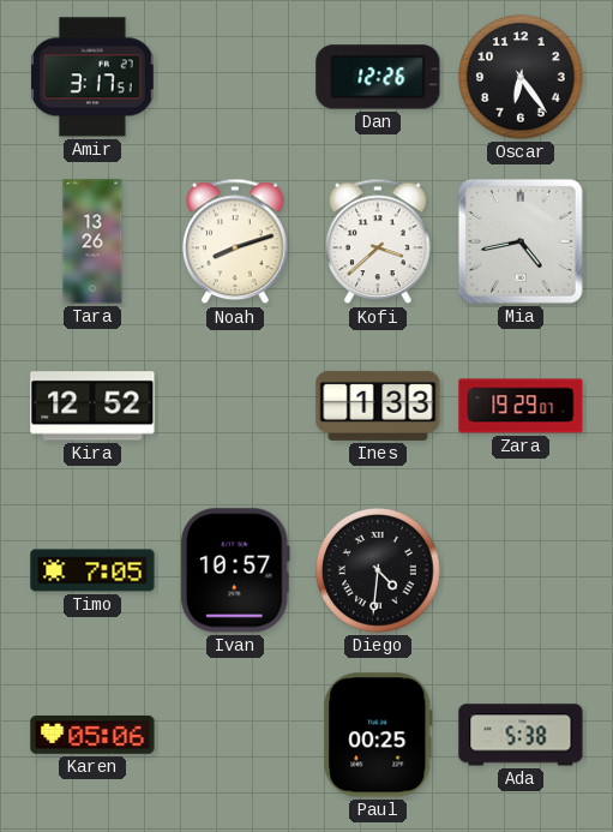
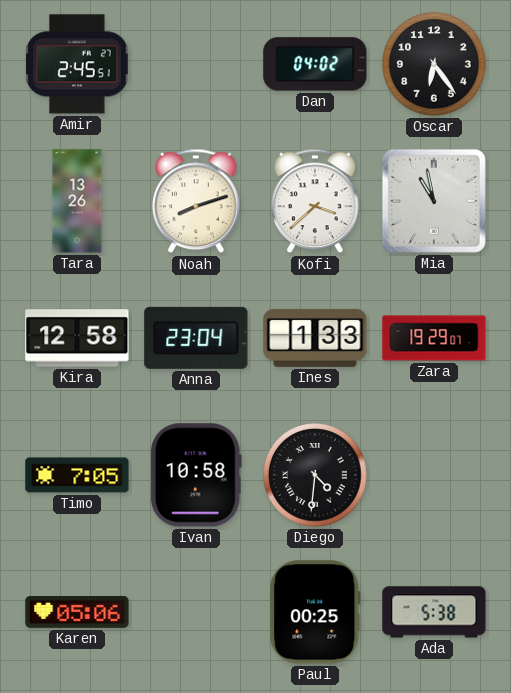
Amir: 3:17 -> 2:45 (77, 64)
Dan: 12:26 -> 04:02 (315, 64)
Mia: 4:43 -> 10:58 (434, 201)
Kira: 12:52 -> 12:58 (77, 338)
Anna: none -> 23:04 (196, 338)
Ivan: 10:57 -> 10:58 (196, 475)
